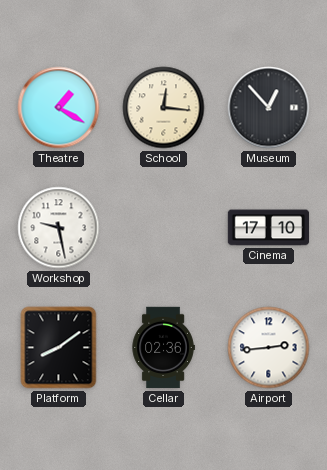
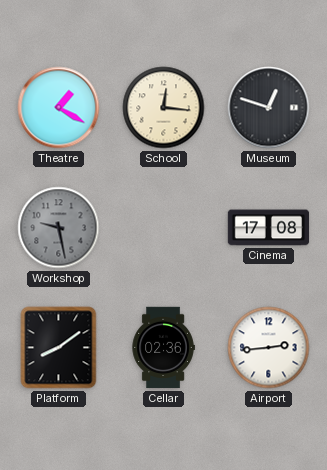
Museum: 12:53 -> 12:48 (269, 108)
Workshop dial: white -> grey (59, 228)
Cinema: 17:10 -> 17:08 (269, 228)
